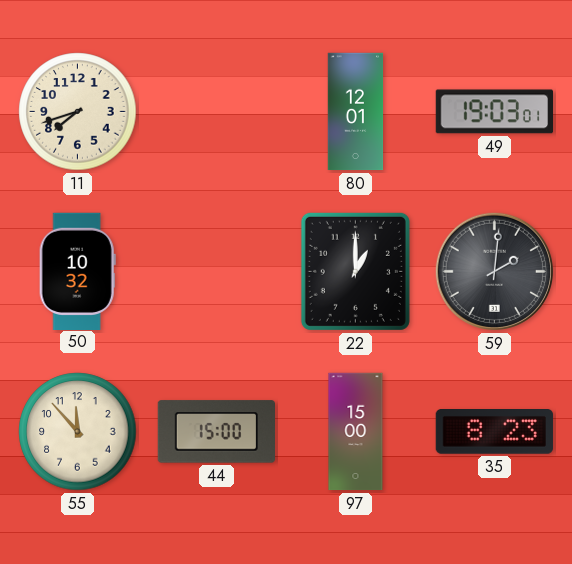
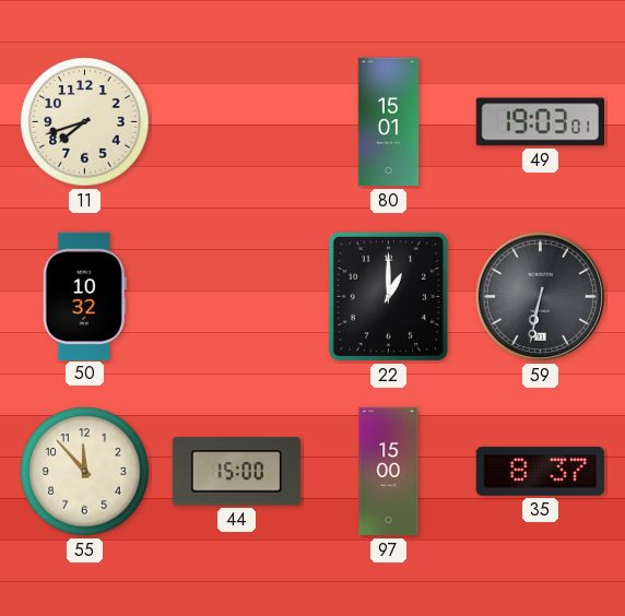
80: 12:01 -> 15:01 (389, 122)
59: 2:01 -> 6:32 (540, 296)
35: 8:23 -> 8:37 (540, 472)
